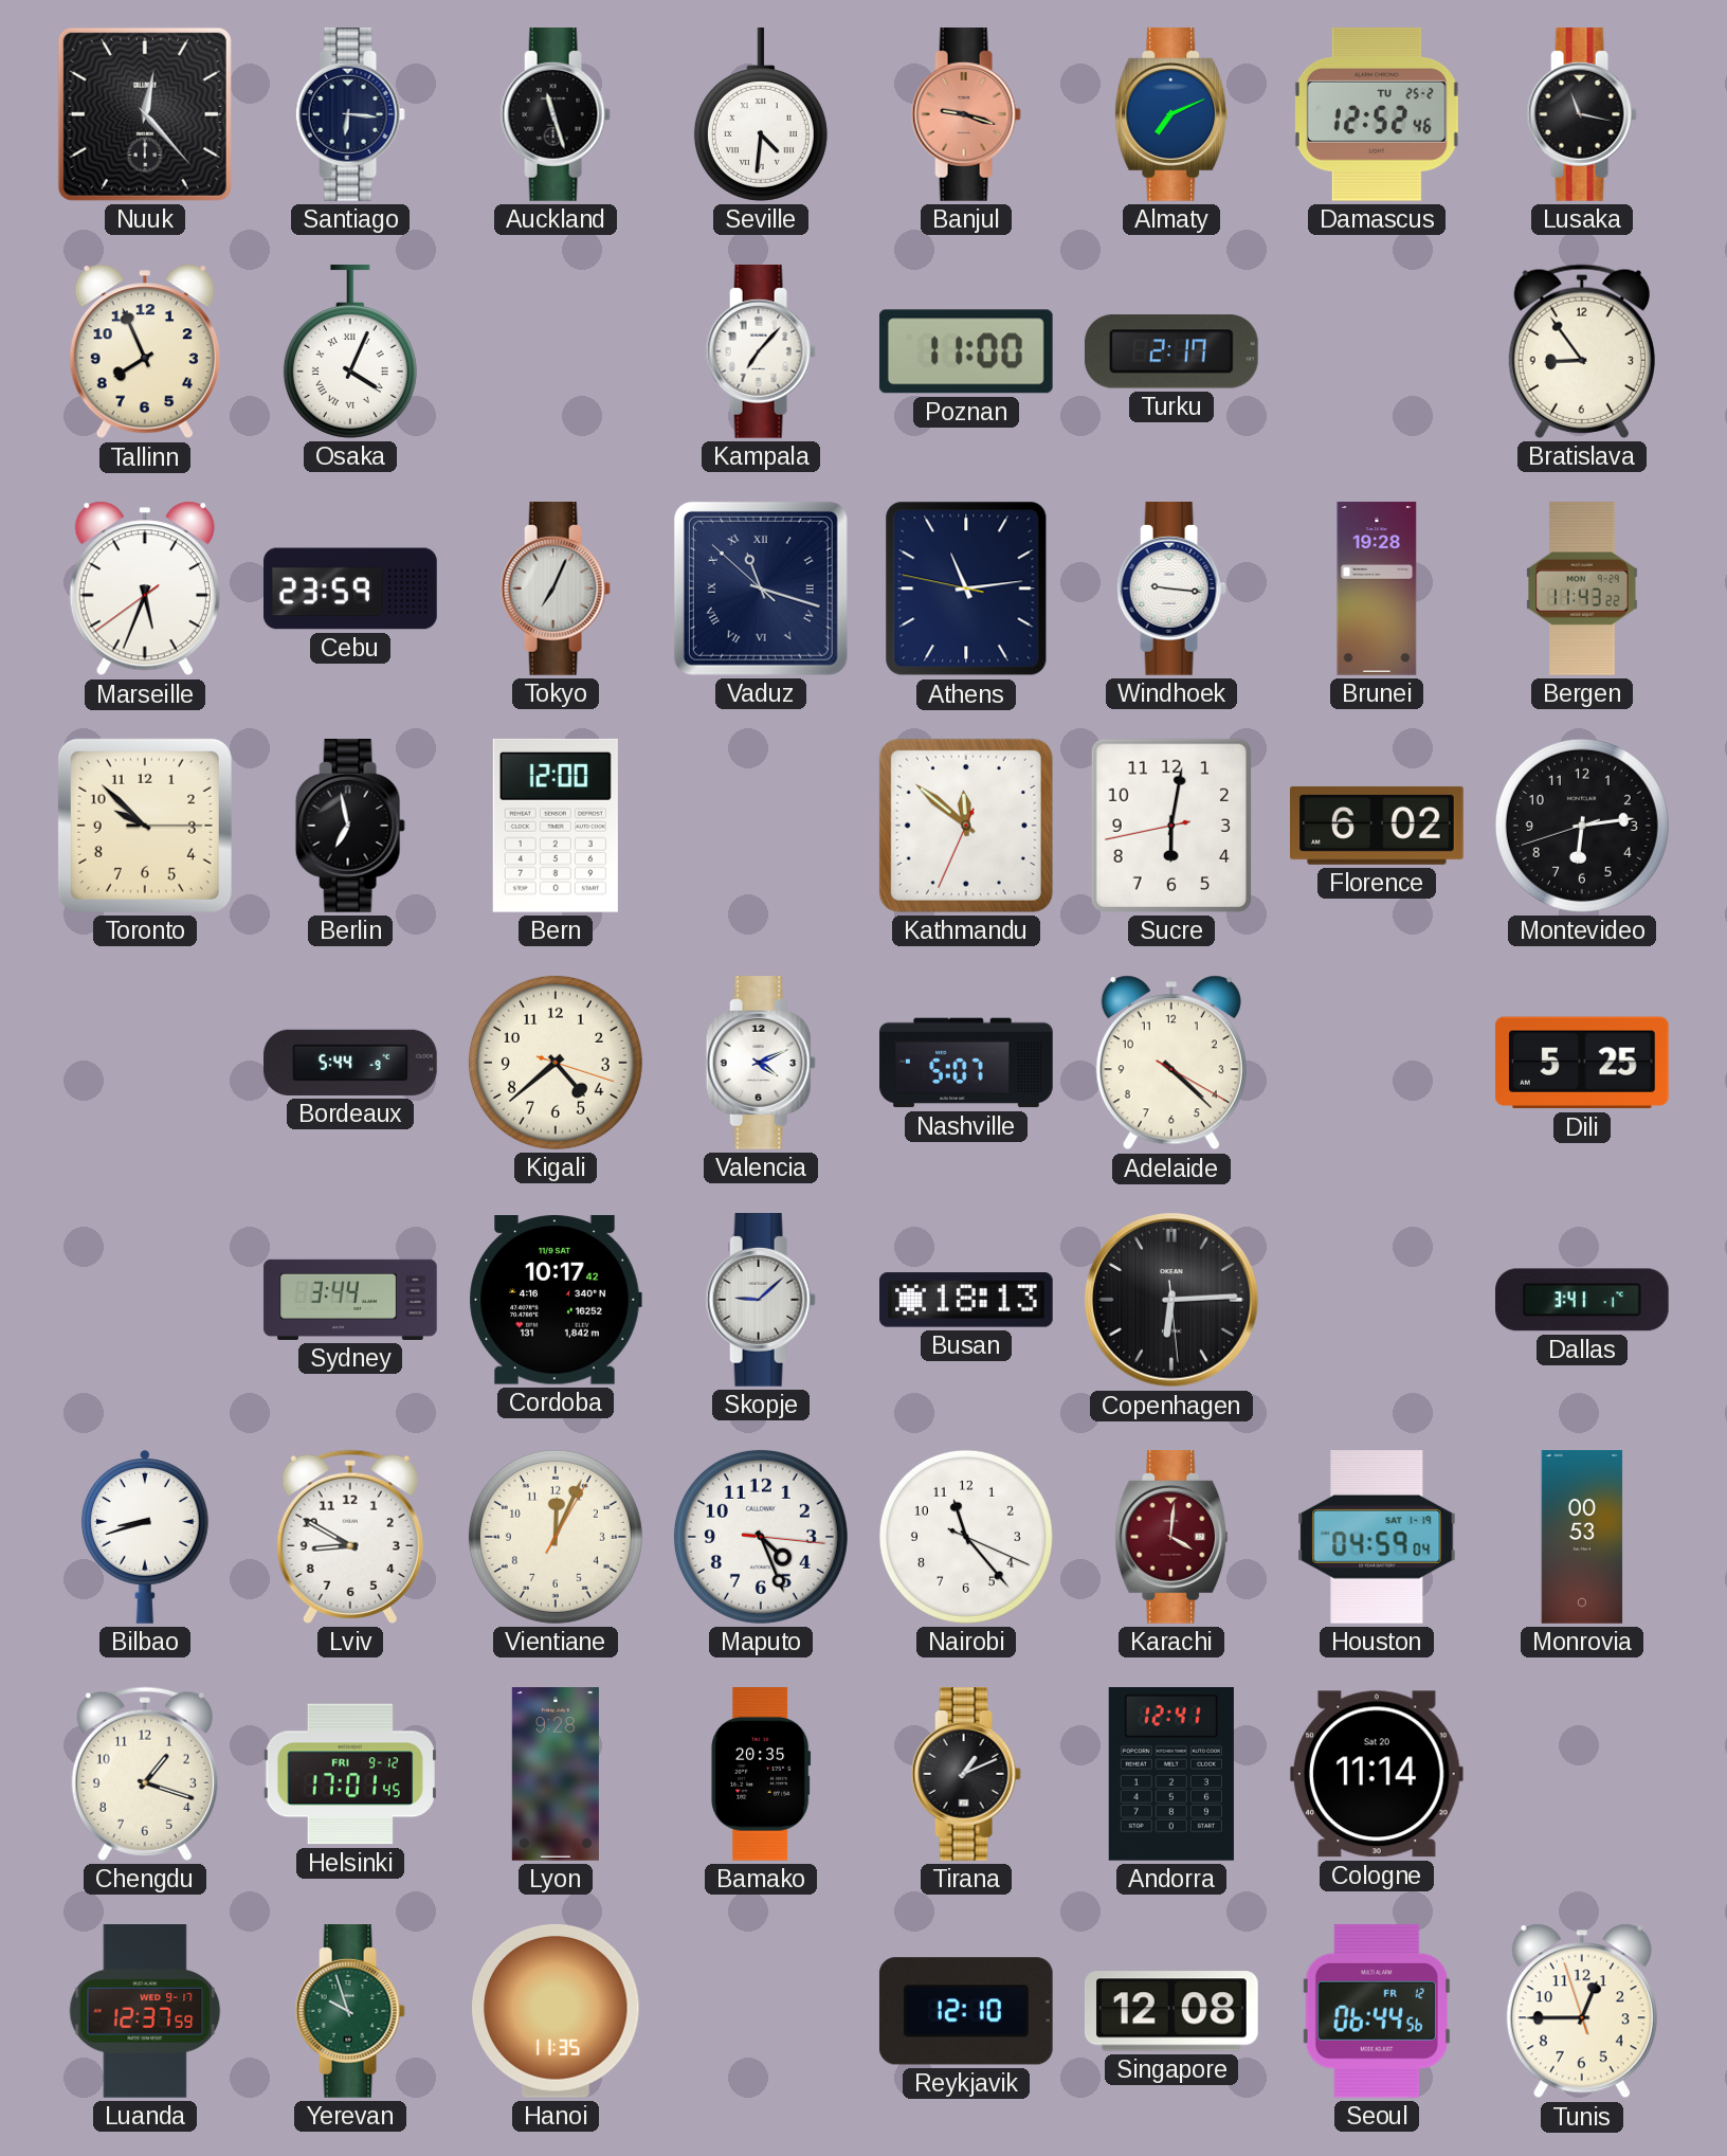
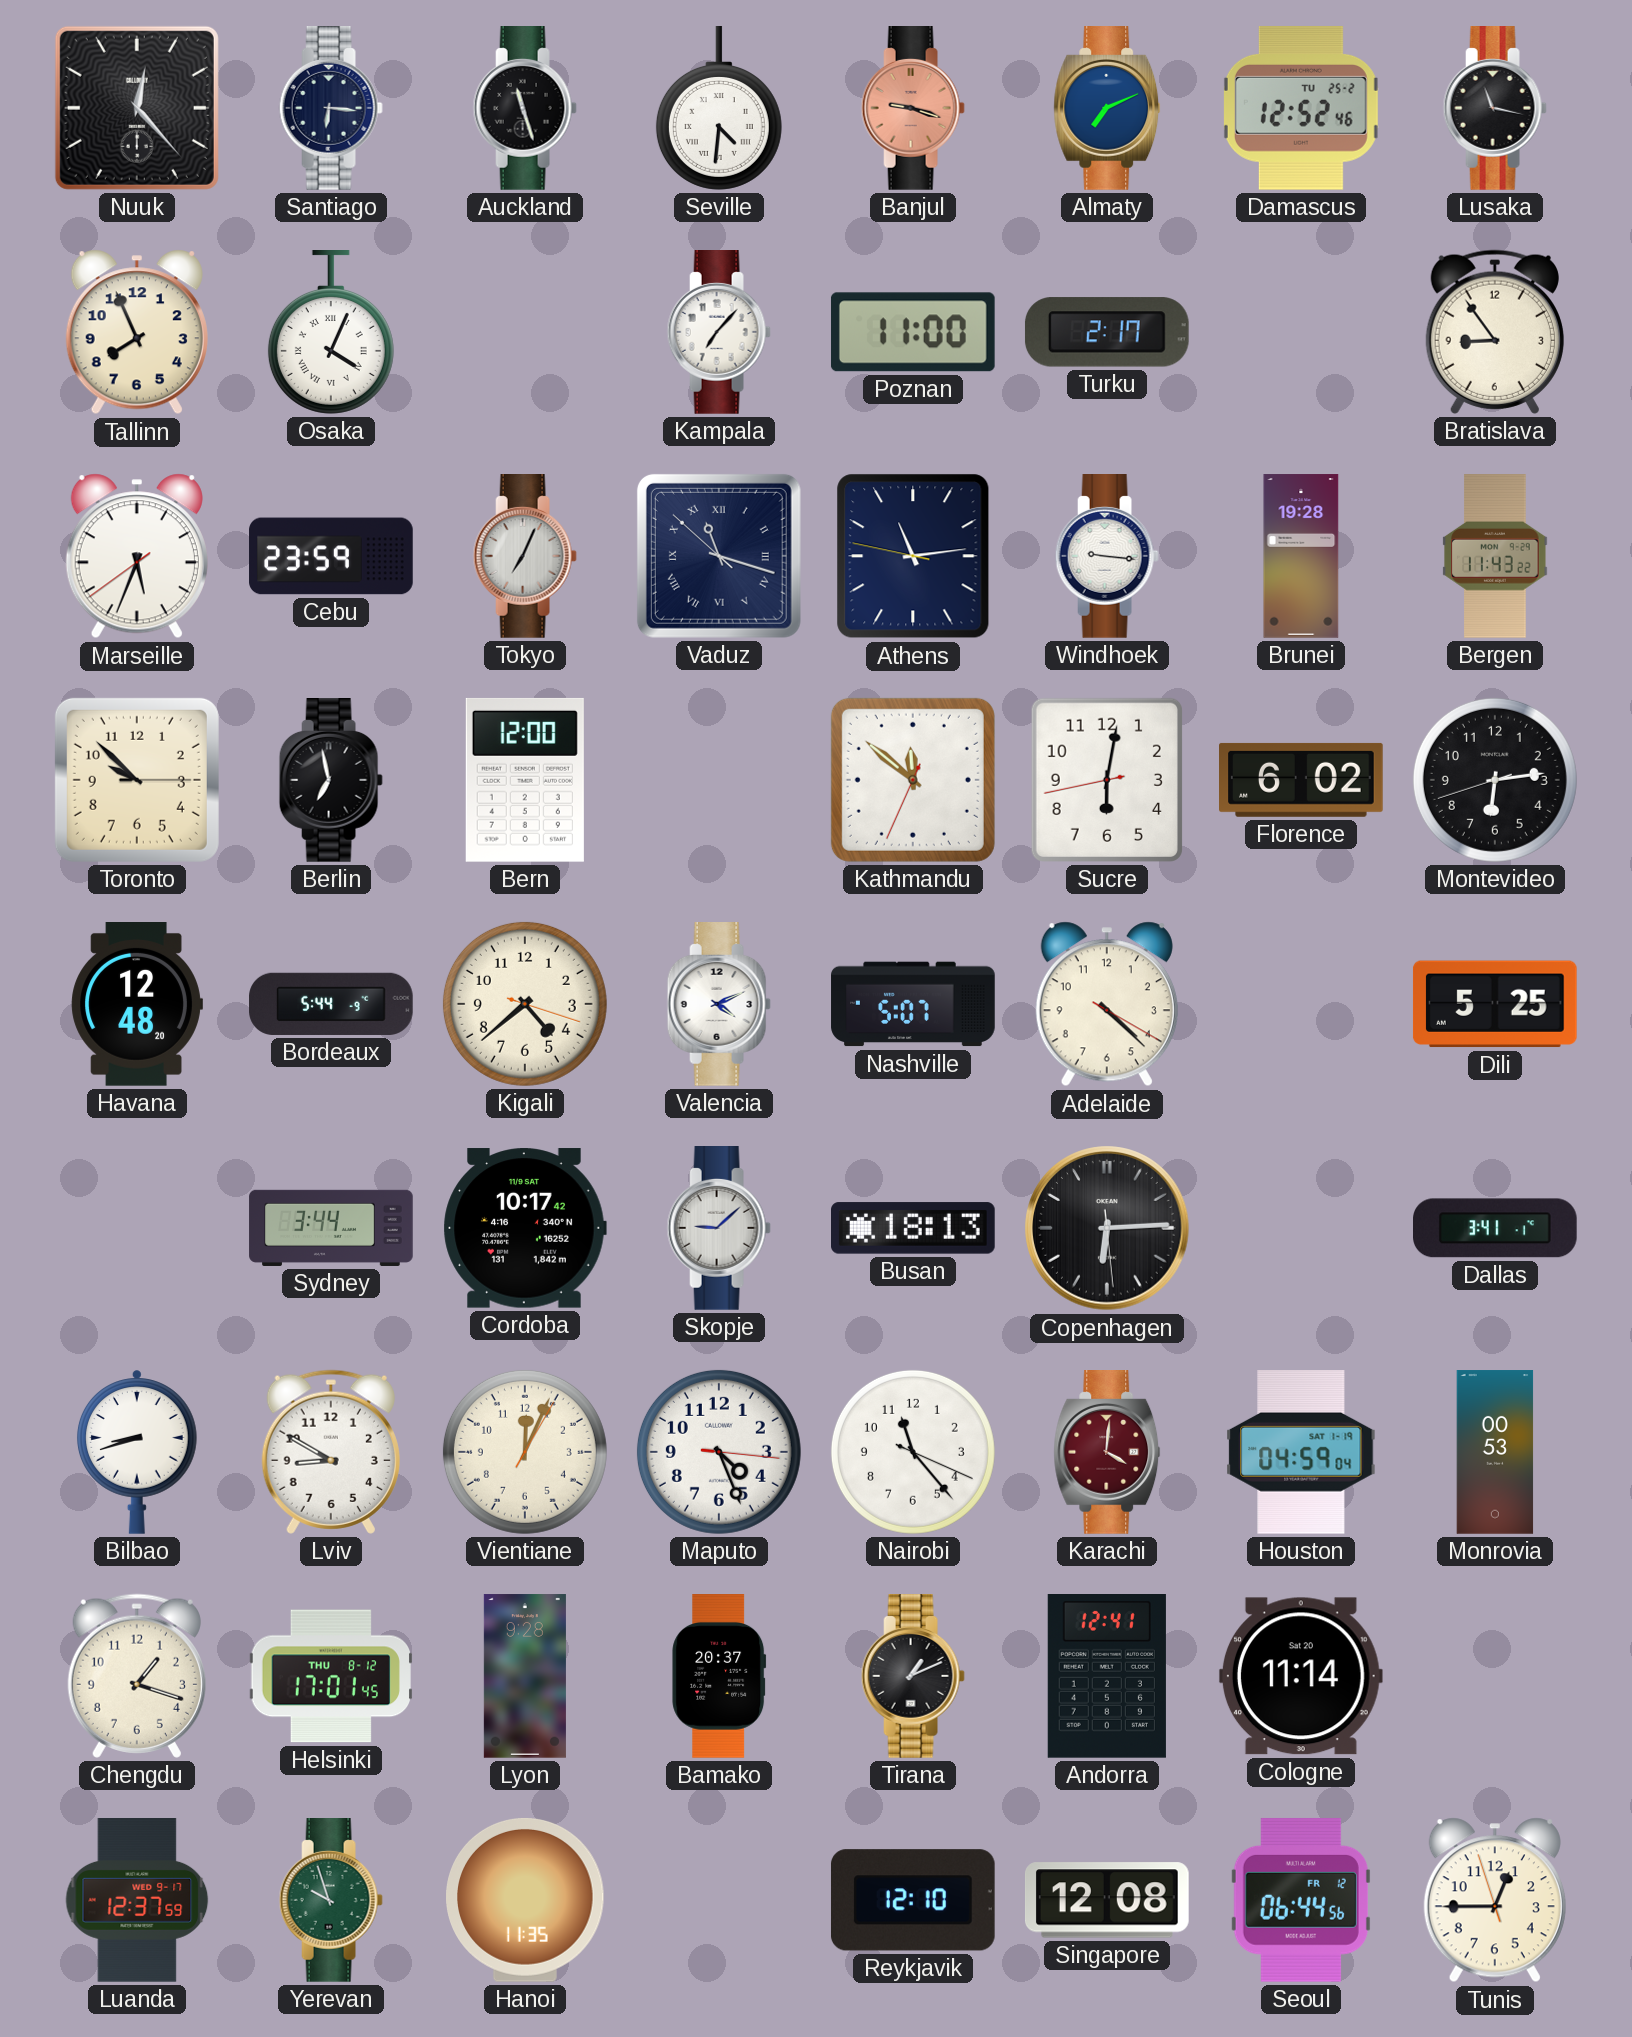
Havana: none -> 12:48 (137, 1005)
Helsinki date: FRI 9-12 -> THU 8-12 (330, 1676)
Bamako: 20:35 -> 20:37 (719, 1676)
